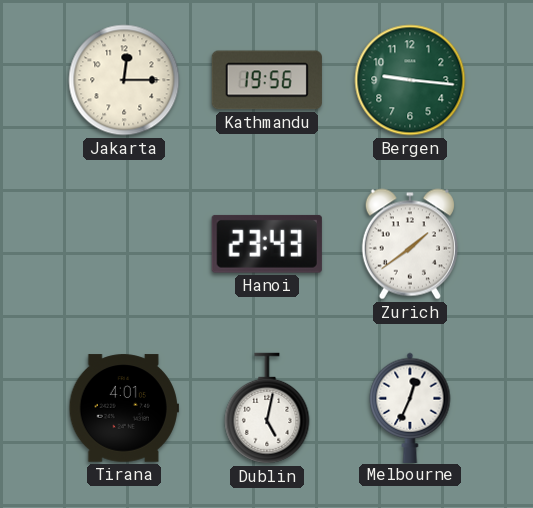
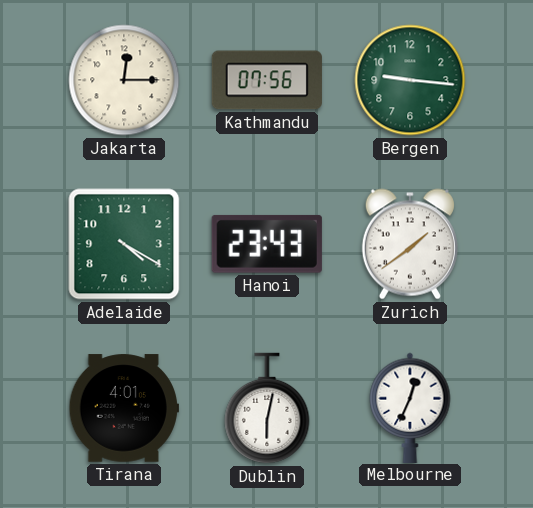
Kathmandu: 19:56 -> 07:56 (267, 80)
Adelaide: none -> 4:20 (124, 244)
Dublin: 5:02 -> 6:02 (267, 408)
